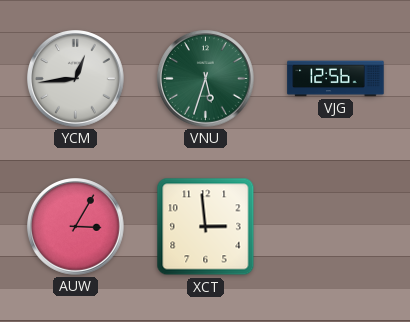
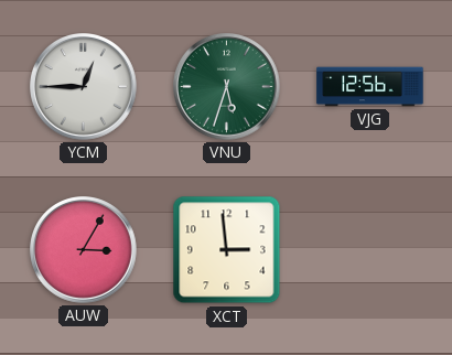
YCM: 12:44 -> 12:45 (84, 87)
